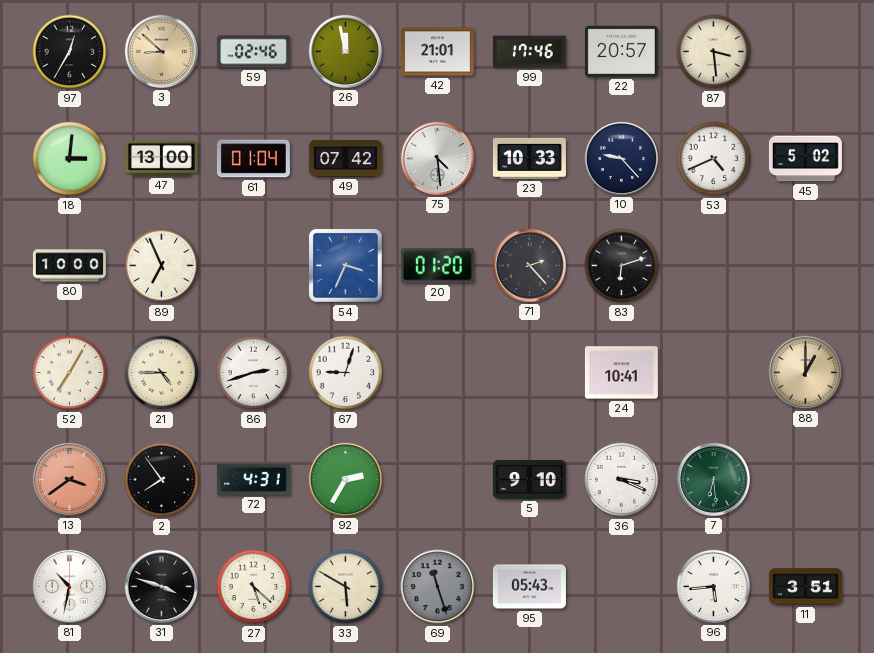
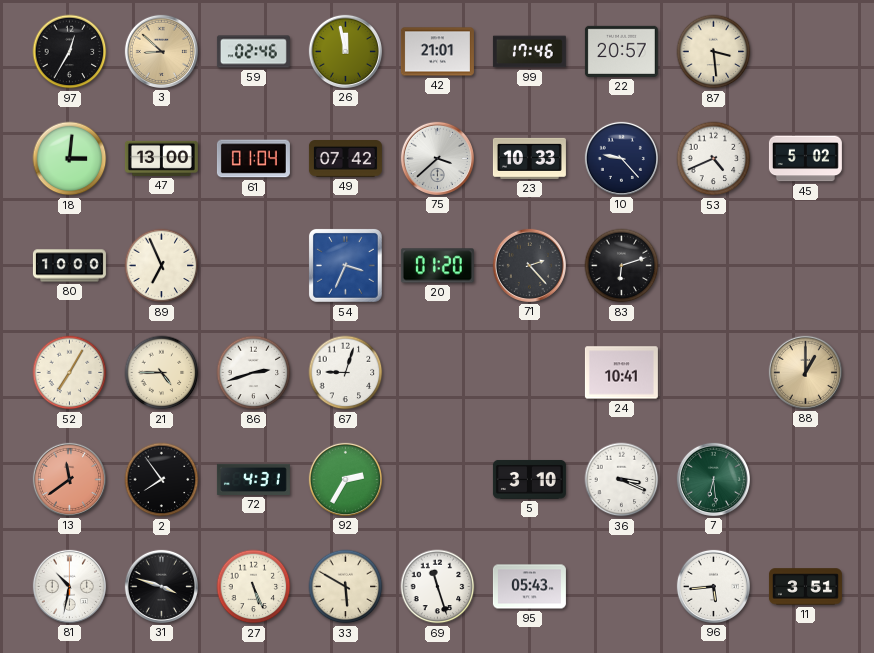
75: 4:29 -> 3:38 (437, 158)
13: 3:39 -> 11:39 (69, 479)
5: 9:10 -> 3:10 (529, 479)
27: 5:22 -> 5:26 (254, 587)
69 dial: grey -> white (438, 587)
